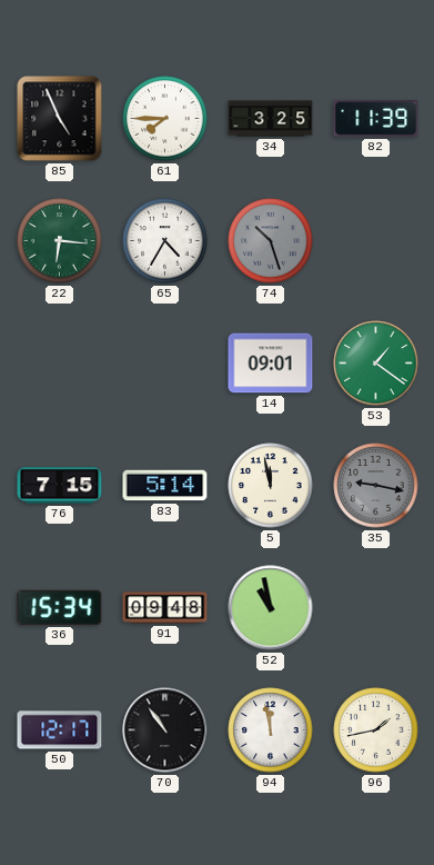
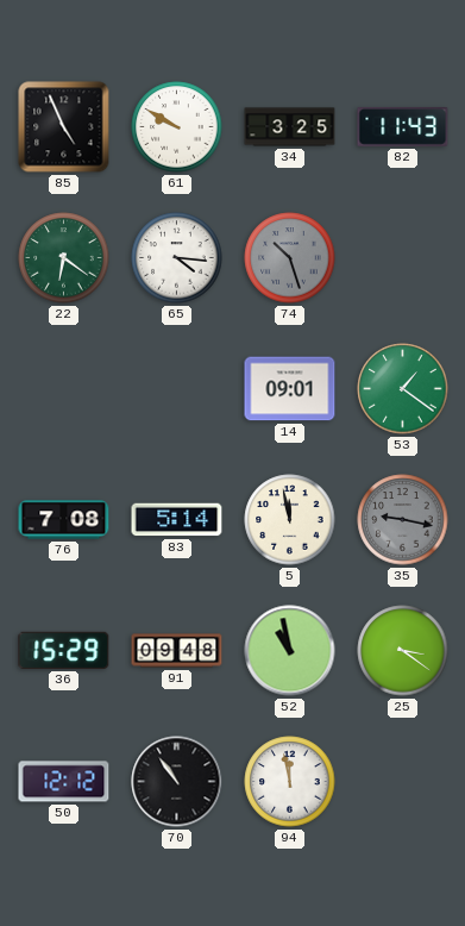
61: 7:45 -> 9:50 (177, 127)
82: 11:39 -> 11:43 (403, 127)
22: 6:16 -> 6:21 (64, 258)
65: 4:35 -> 4:16 (177, 258)
76: 7:15 -> 7:08 (64, 520)
36: 15:34 -> 15:29 (64, 650)
25: none -> 3:21 (403, 651)
50: 12:17 -> 12:12 (64, 782)
96: 1:43 -> none (376, 730)
